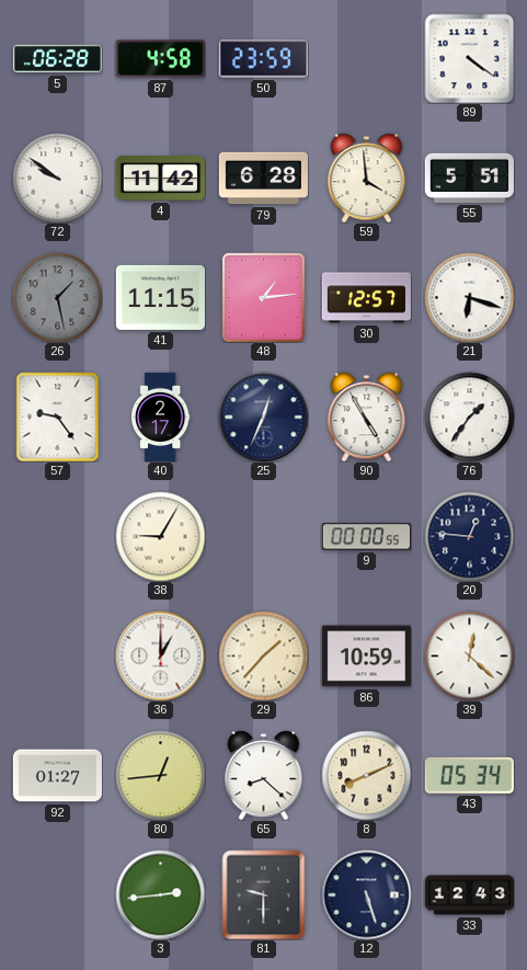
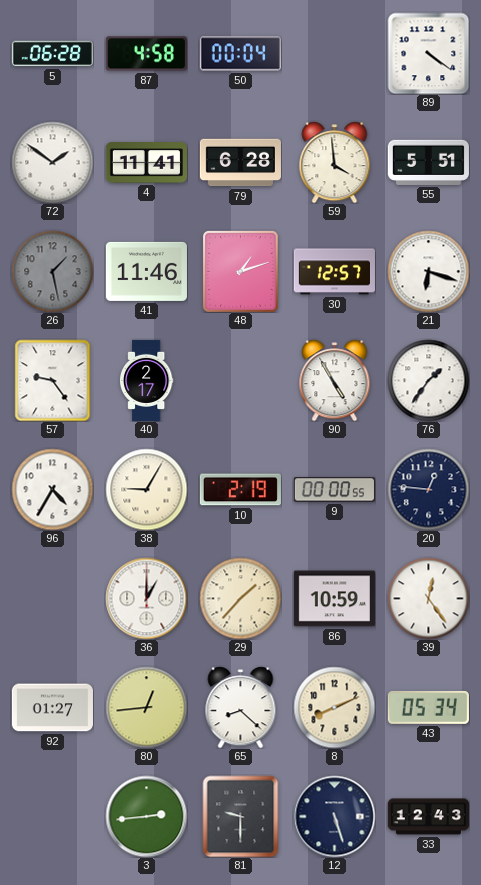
50: 23:59 -> 00:04 (240, 54)
72: 9:51 -> 1:51 (52, 162)
4: 11:42 -> 11:41 (146, 163)
41: 11:15 -> 11:46 (146, 271)
48: 1:14 -> 1:12 (240, 271)
25: 12:34 -> none (263, 416)
96: none -> 4:35 (52, 489)
10: none -> 2:19 (240, 490)
39: 12:22 -> 12:24 (428, 598)
